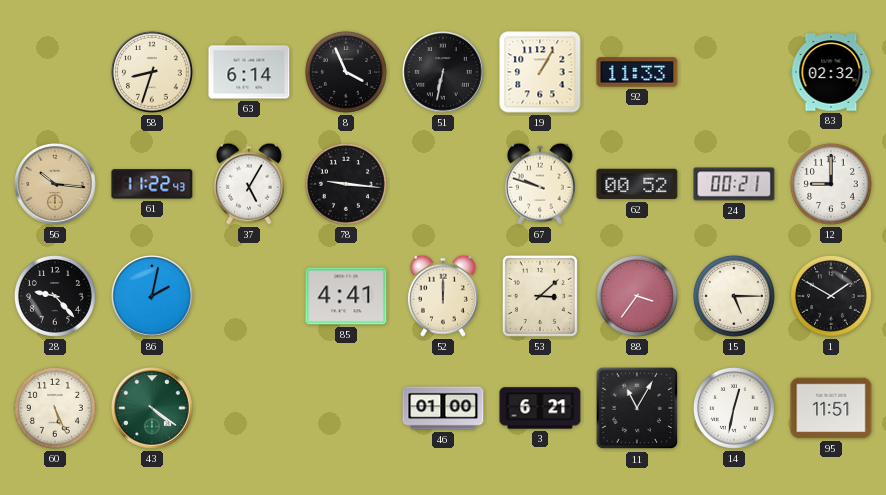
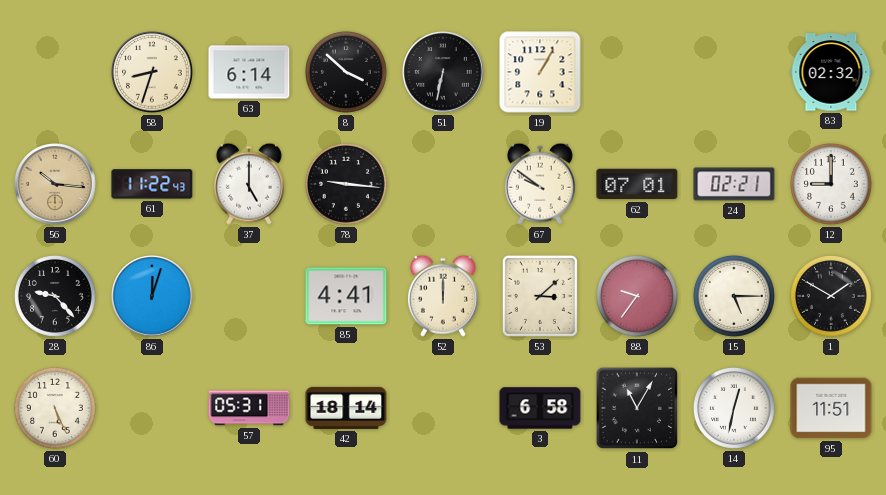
8: 3:56 -> 3:52 (346, 72)
92: 11:33 -> none (637, 72)
37: 5:05 -> 5:00 (249, 184)
67: 9:48 -> 9:51 (540, 184)
62: 00:52 -> 07:01 (637, 184)
24: 00:21 -> 02:21 (734, 184)
86: 2:02 -> 12:03 (152, 296)
88: 3:36 -> 9:36 (637, 296)
43: 4:21 -> none (152, 408)
57: none -> 05:31 (249, 408)
42: none -> 18:14 (346, 408)
46: 01:00 -> none (443, 408)
3: 6:21 -> 6:58 (540, 408)
